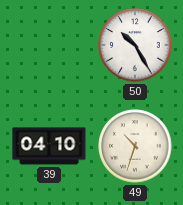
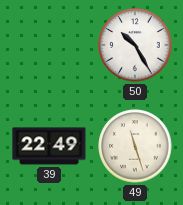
39: 04:10 -> 22:49 (49, 146)
49: 10:33 -> 11:27 (135, 146)
